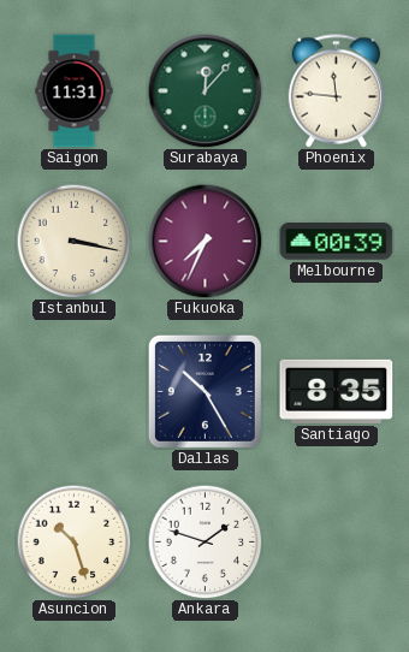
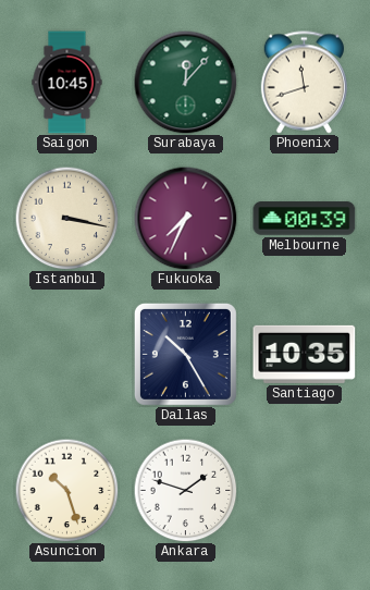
Saigon: 11:31 -> 10:45 (67, 83)
Phoenix: 11:46 -> 11:42 (304, 83)
Santiago: 8:35 -> 10:35 (305, 354)
